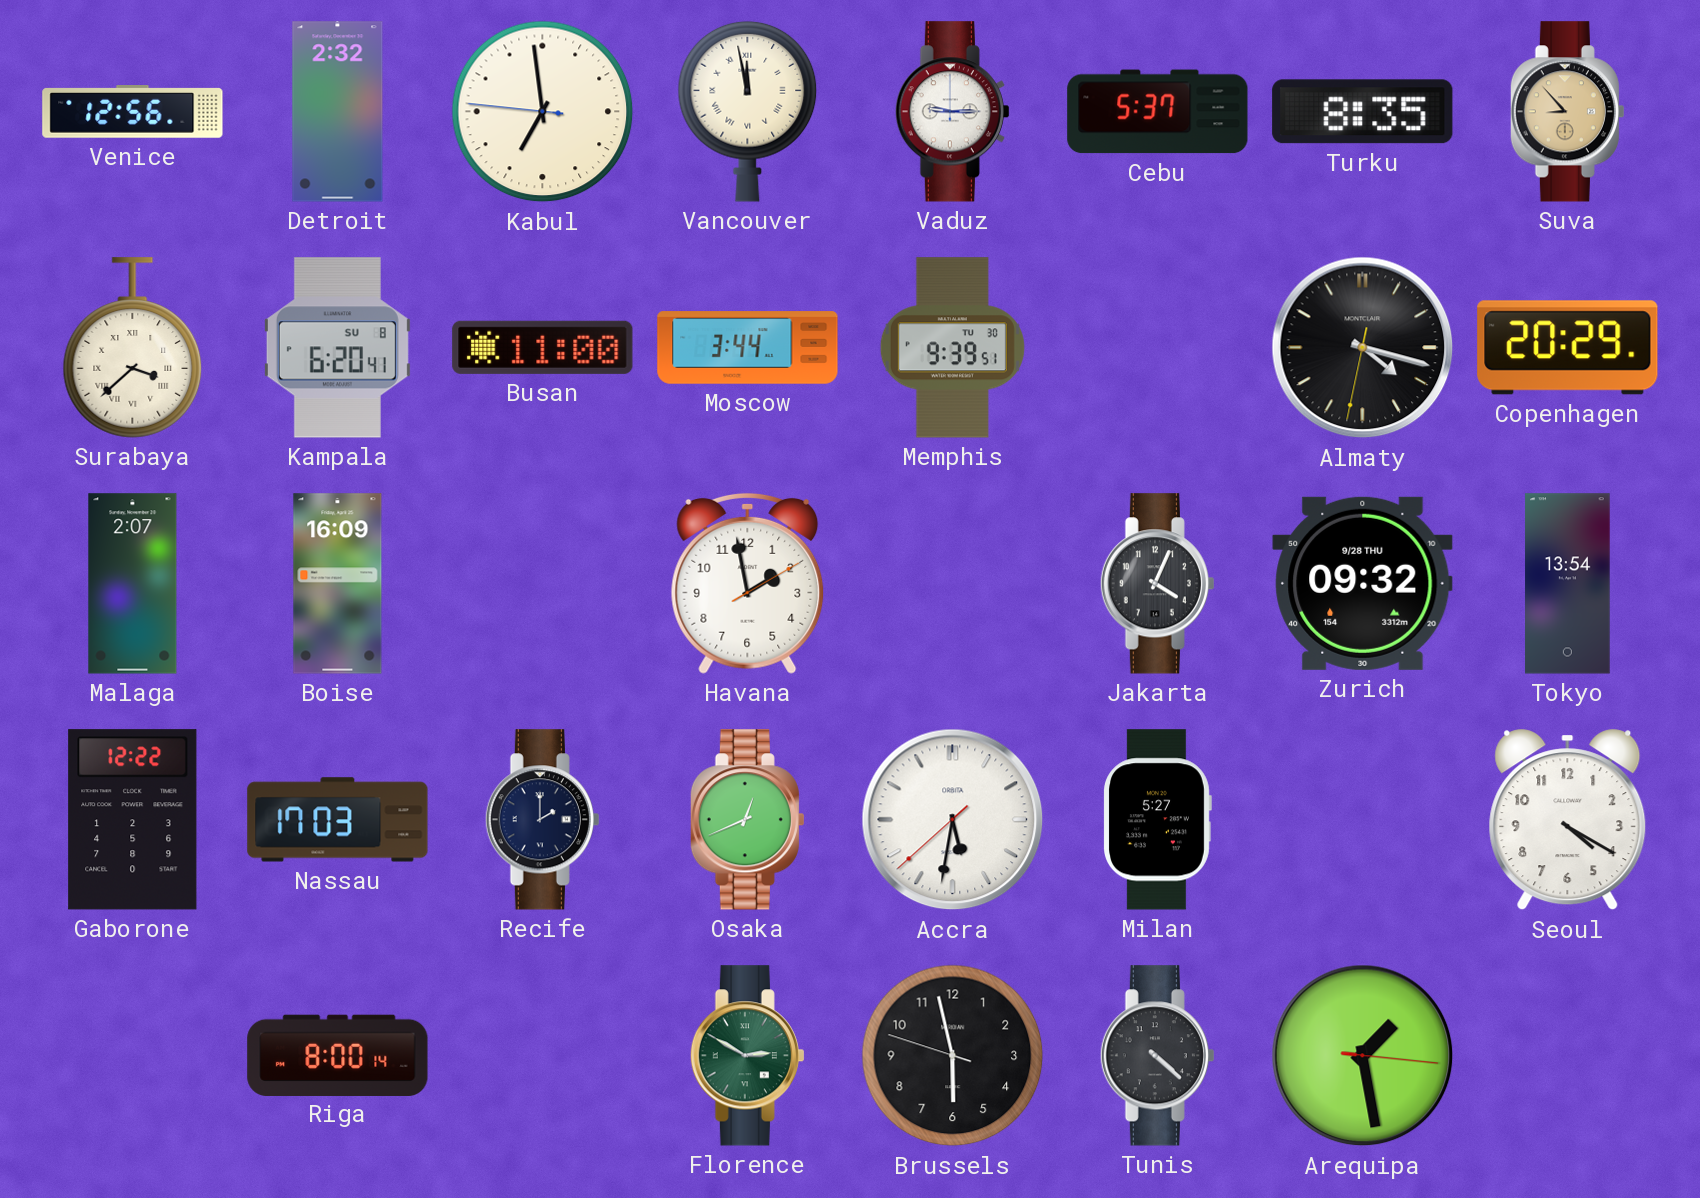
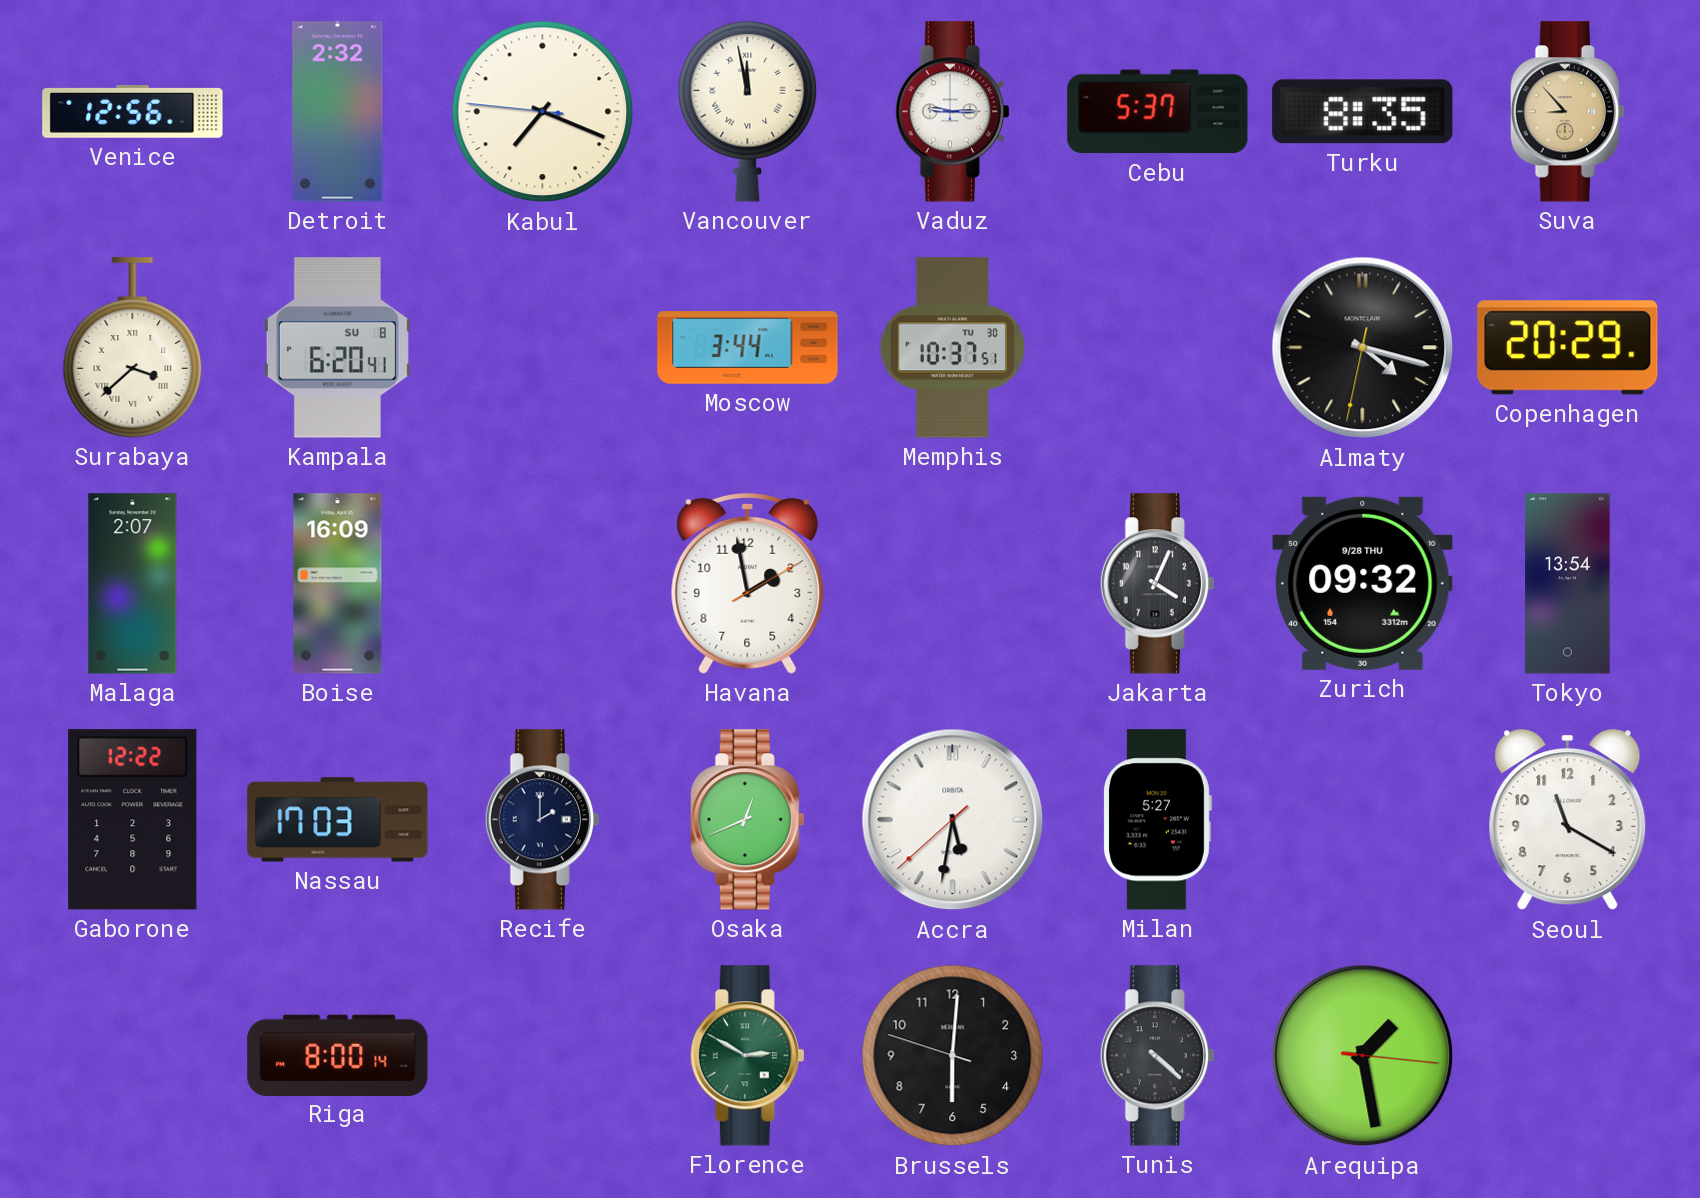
Kabul: 6:58 -> 7:18 (543, 112)
Busan: 11:00 -> none (543, 347)
Memphis: 9:39 -> 10:37 (952, 348)
Seoul: 4:20 -> 11:20 (1568, 820)
Brussels: 5:57 -> 6:00 (953, 1056)
